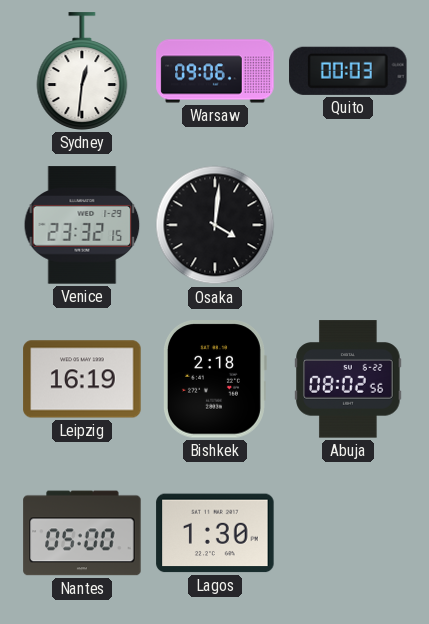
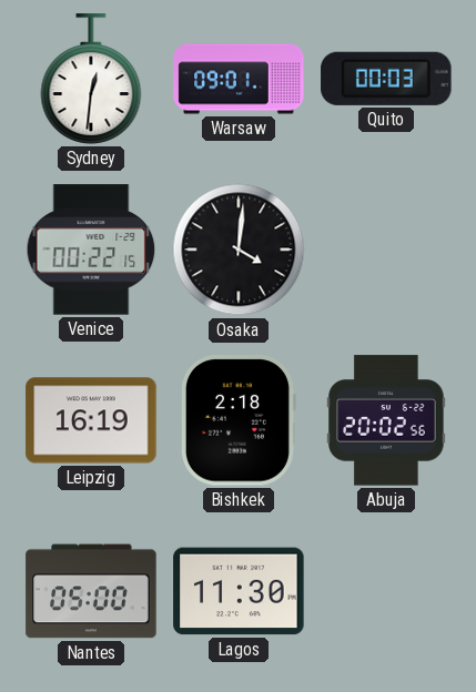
Warsaw: 09:06 -> 09:01 (239, 79)
Venice: 23:32 -> 00:22 (91, 250)
Abuja: 08:02 -> 20:02 (386, 420)
Lagos: 1:30 -> 11:30 (239, 591)
